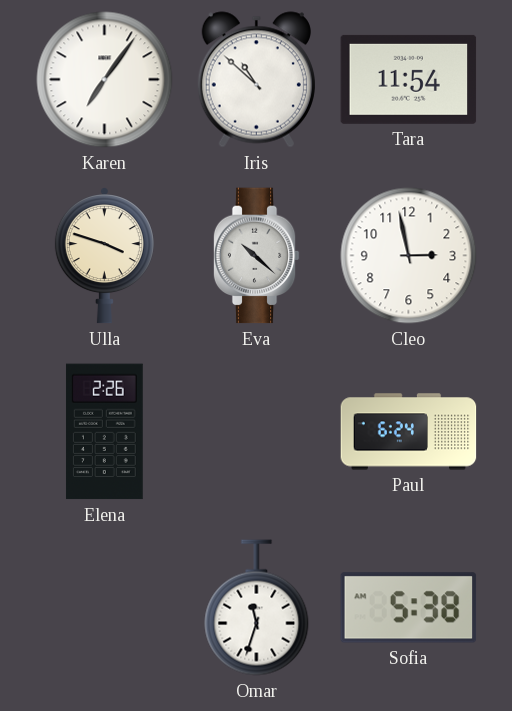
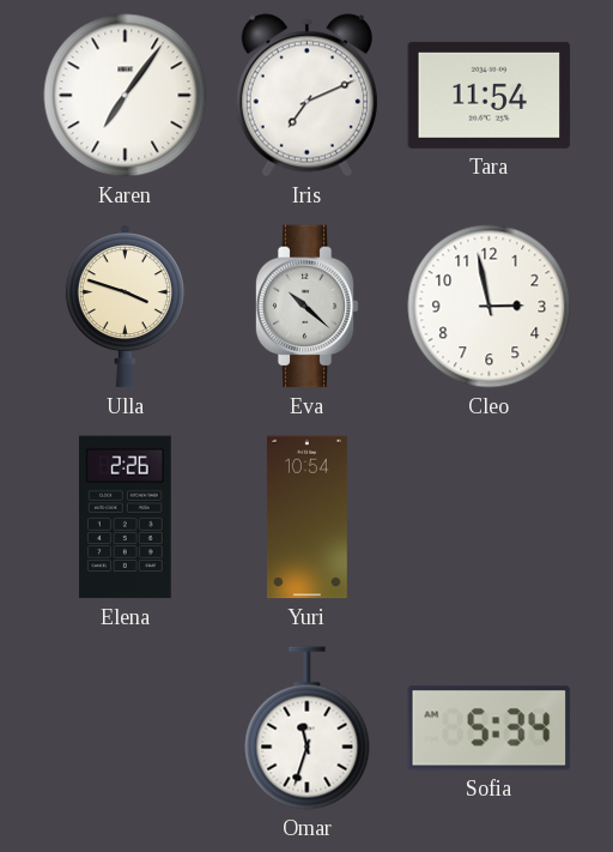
Iris: 10:52 -> 7:11 (306, 96)
Yuri: none -> 10:54 (306, 518)
Paul: 6:24 -> none (409, 432)
Sofia: 5:38 -> 5:34 (490, 729)
